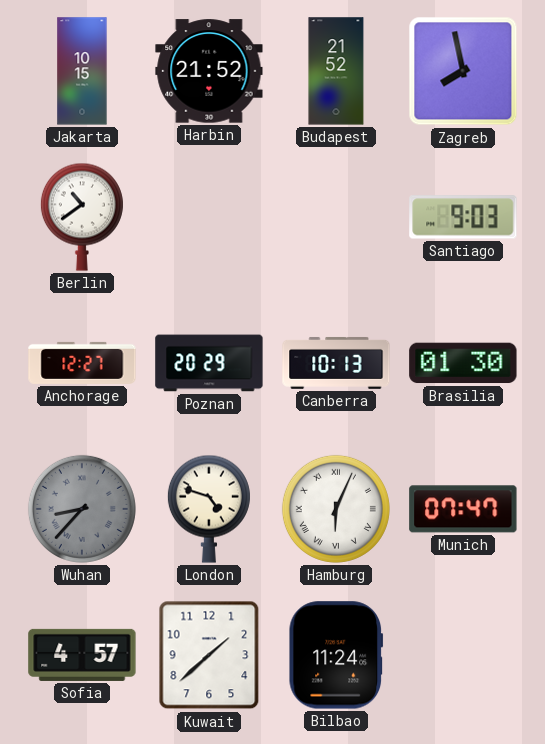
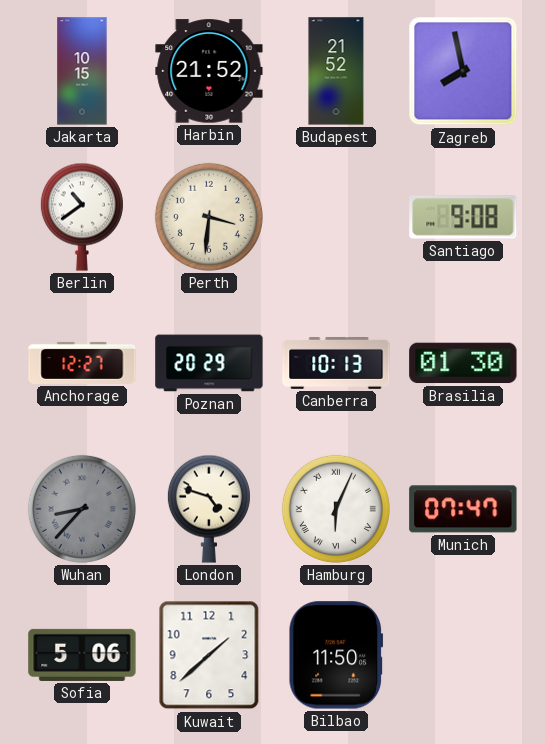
Perth: none -> 3:31 (209, 217)
Santiago: 9:03 -> 9:08 (463, 217)
Sofia: 4:57 -> 5:06 (82, 655)
Bilbao: 11:24 -> 11:50 (336, 655)
